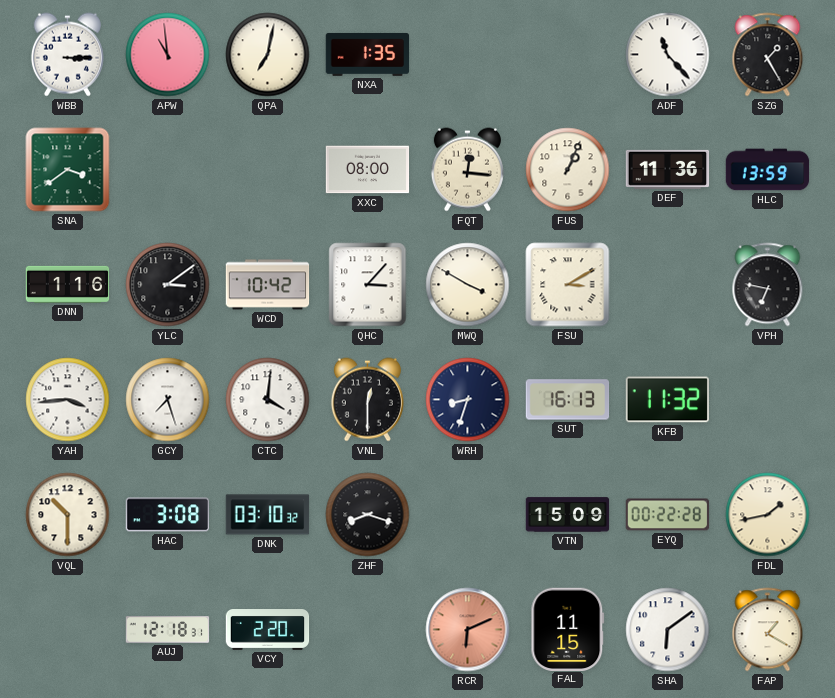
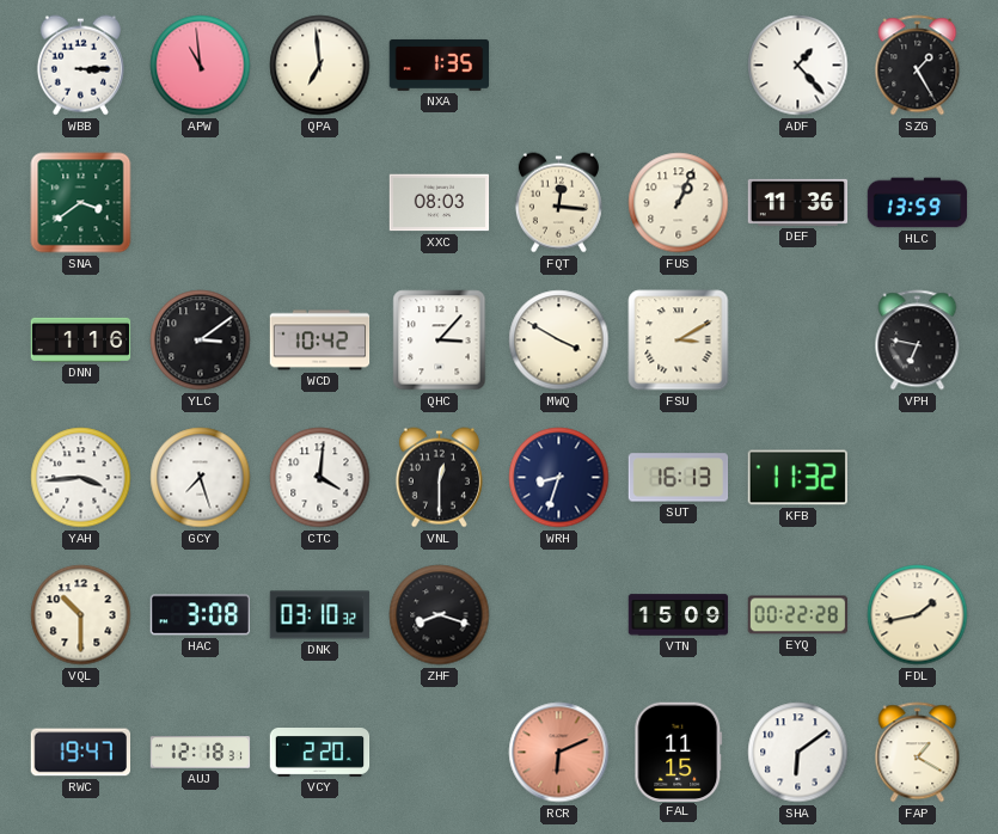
QPA: 7:02 -> 6:59 (320, 66)
ADF: 11:23 -> 1:23 (798, 66)
XXC: 08:00 -> 08:03 (440, 203)
RWC: none -> 19:47 (80, 753)
